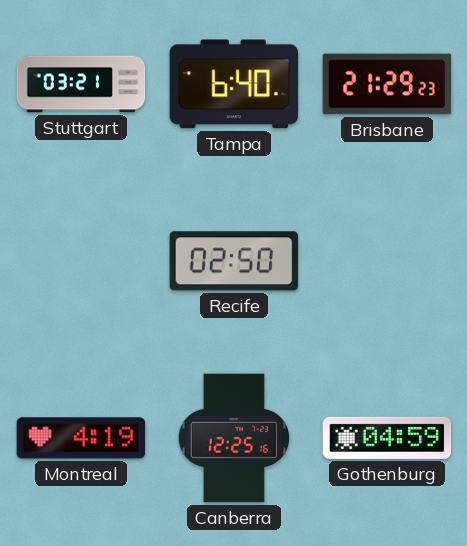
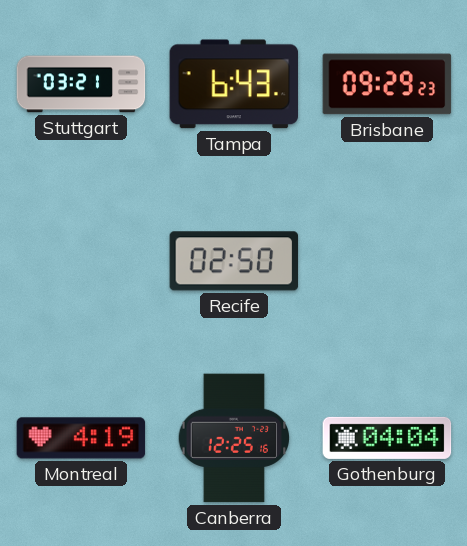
Tampa: 6:40 -> 6:43 (234, 84)
Brisbane: 21:29 -> 09:29 (387, 84)
Gothenburg: 04:59 -> 04:04 (387, 438)
